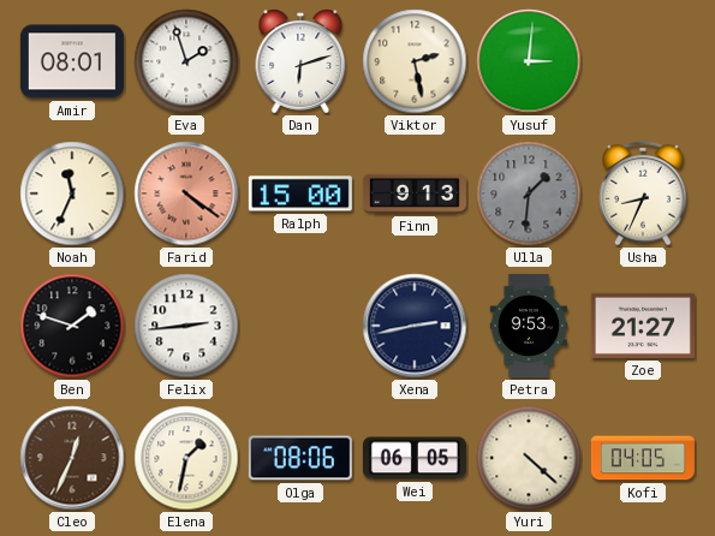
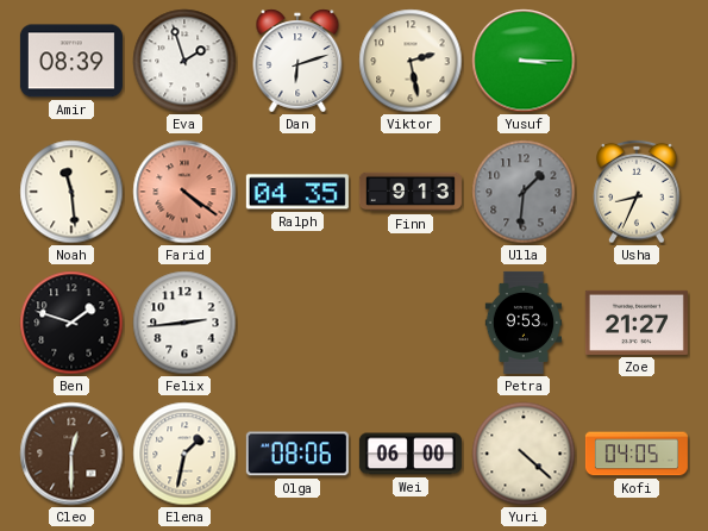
Amir: 08:01 -> 08:39 (71, 61)
Yusuf: 3:01 -> 3:15 (524, 61)
Noah: 11:34 -> 11:29 (71, 192)
Ralph: 15:00 -> 04:35 (297, 192)
Xena: 2:43 -> none (415, 326)
Cleo: 12:34 -> 12:30 (71, 454)
Wei: 06:05 -> 06:00 (411, 454)
